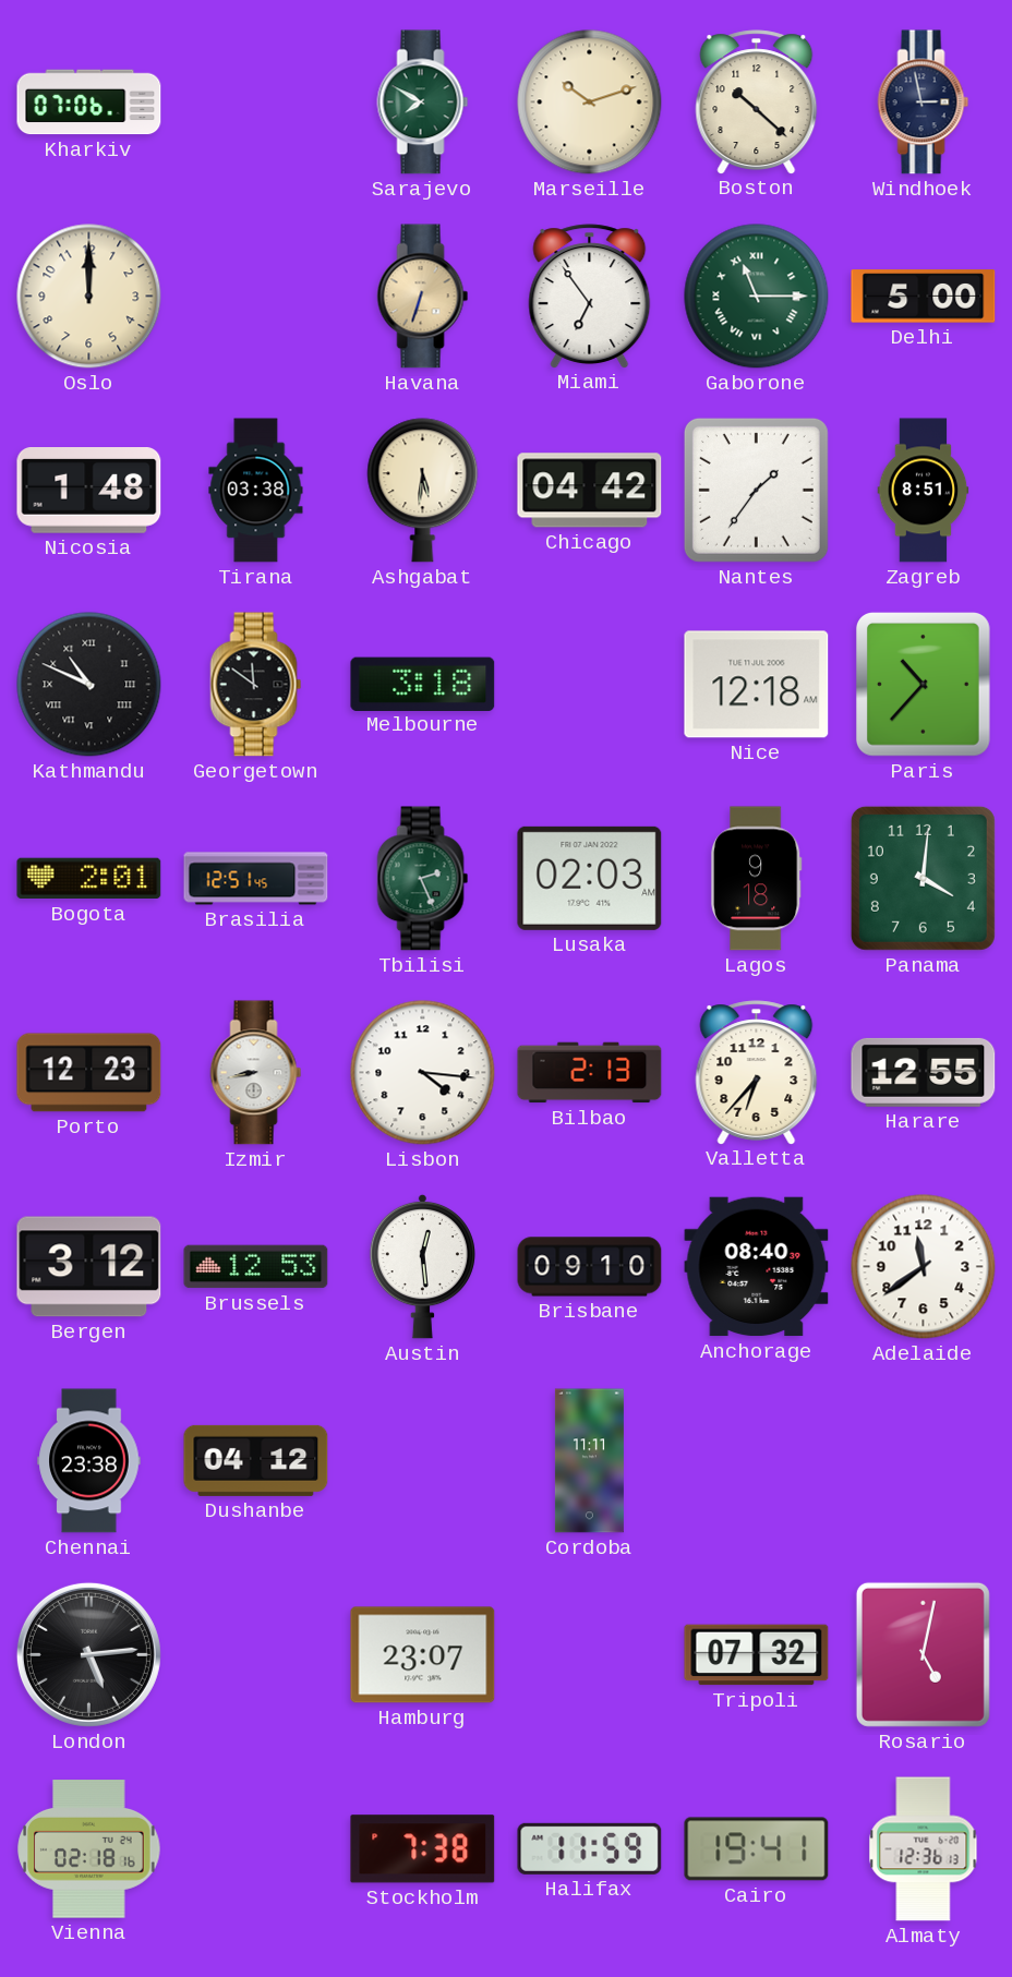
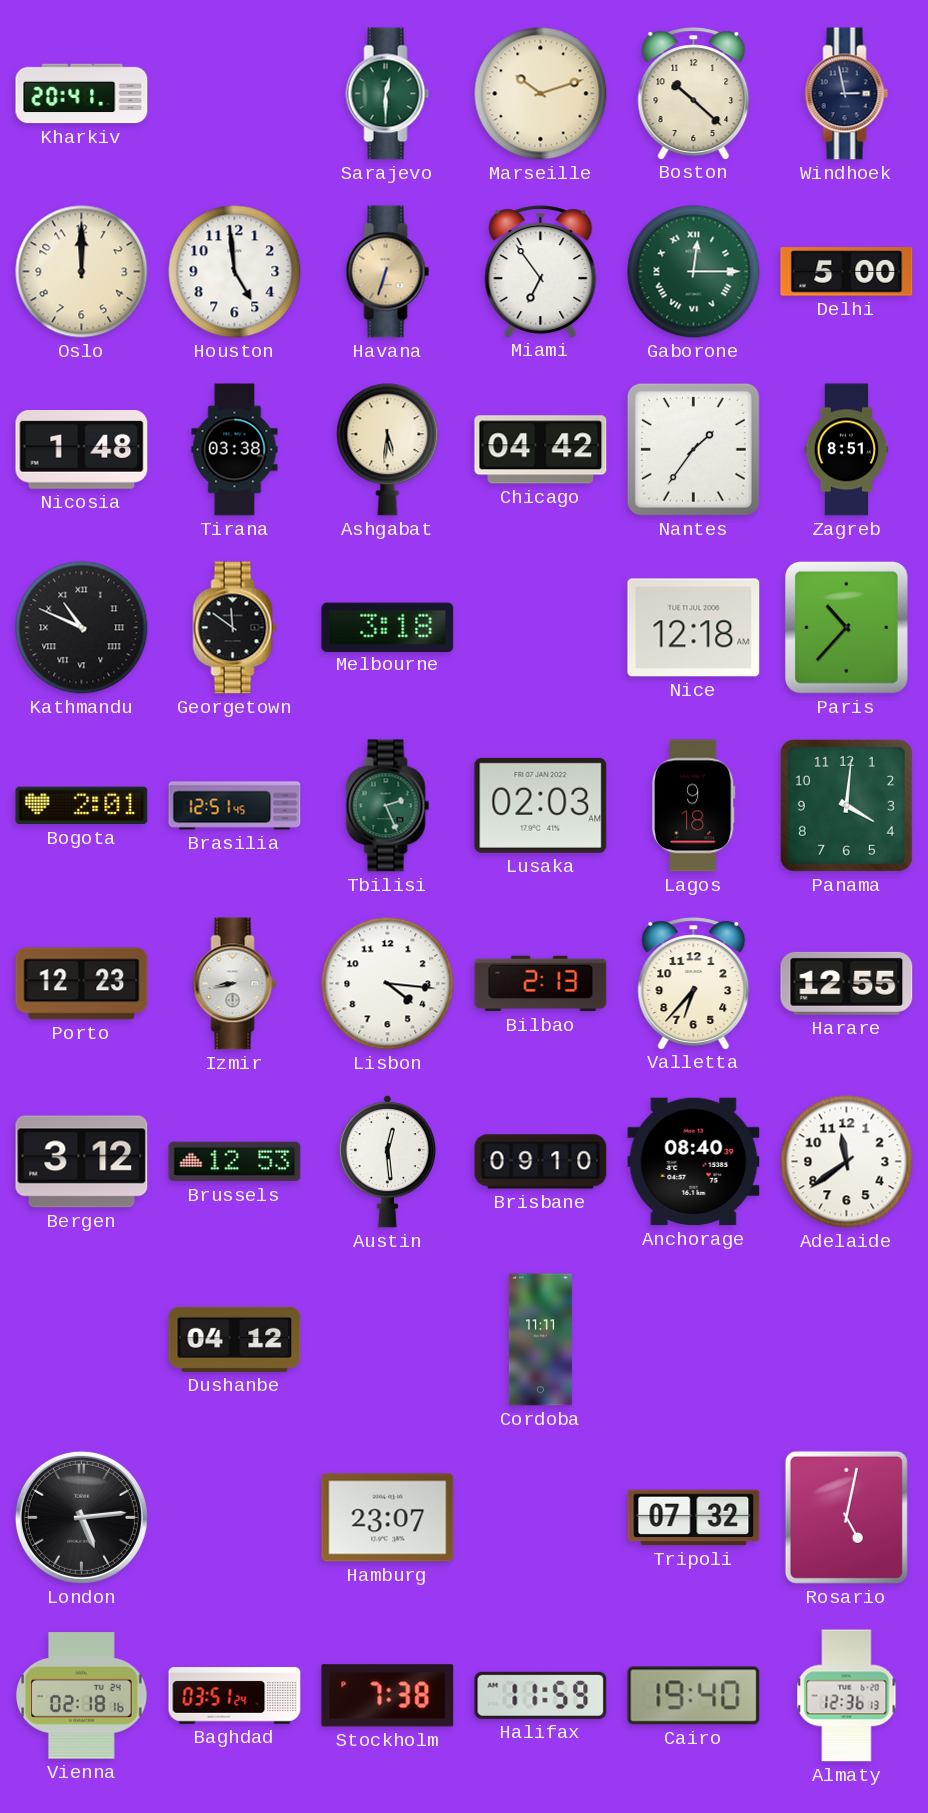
Kharkiv: 07:06 -> 20:41 (82, 94)
Sarajevo: 7:50 -> 12:30 (388, 94)
Houston: none -> 4:59 (235, 272)
Gaborone: 11:15 -> 12:15 (694, 272)
Chennai: 23:38 -> none (89, 1461)
Baghdad: none -> 03:51 (235, 1696)
Cairo: 19:41 -> 19:40 (694, 1696)
